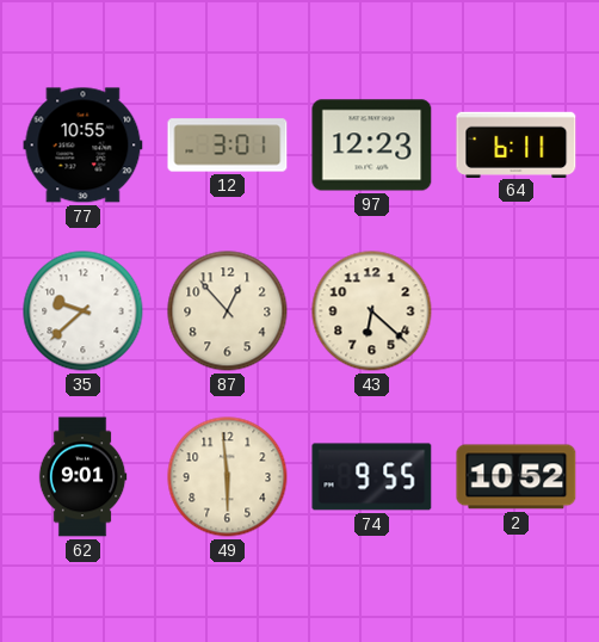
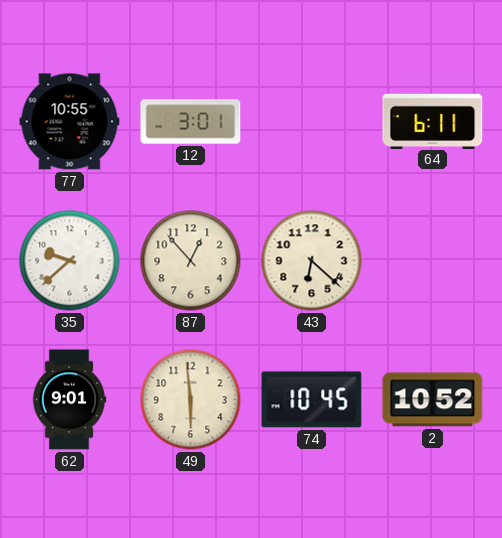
97: 12:23 -> none (372, 146)
74: 9:55 -> 10:45 (312, 400)
